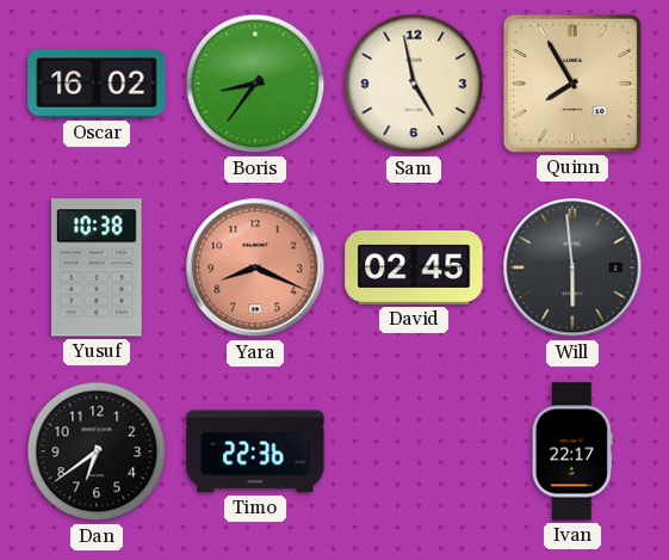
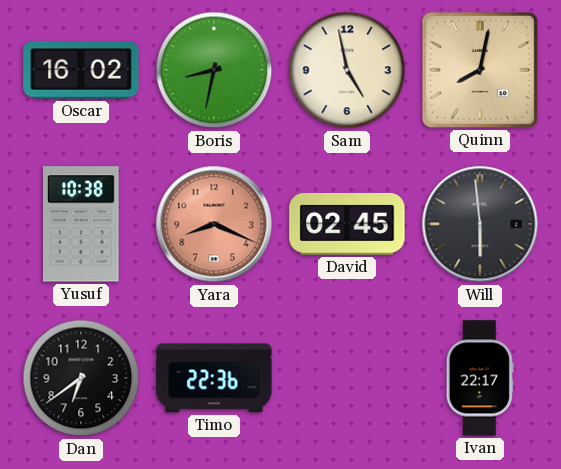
Boris: 8:36 -> 8:32 (214, 70)
Quinn: 7:55 -> 8:02 (480, 70)
